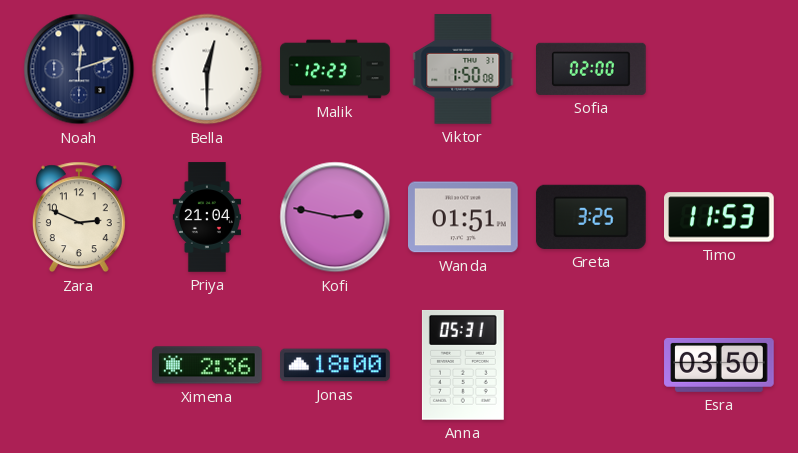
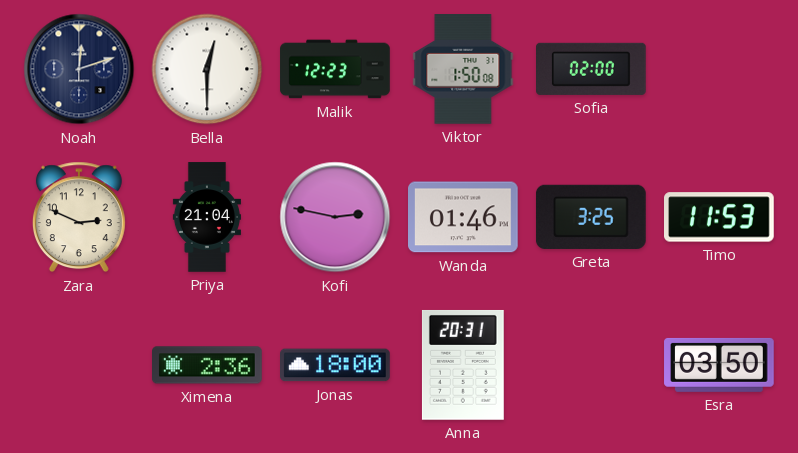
Wanda: 01:51 -> 01:46 (464, 217)
Anna: 05:31 -> 20:31 (463, 365)
